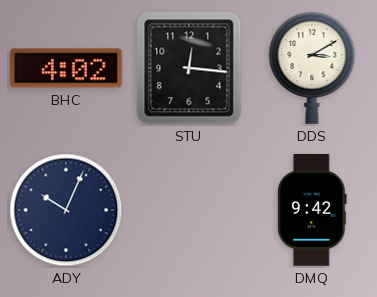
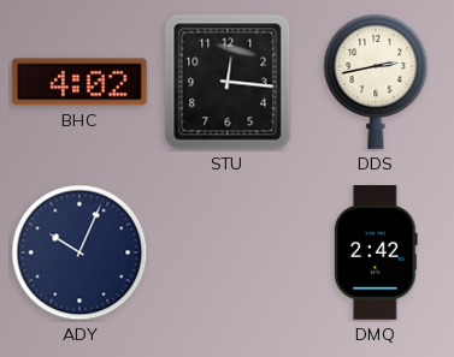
DDS: 3:10 -> 2:43 (376, 82)
DMQ: 9:42 -> 2:42 (377, 254)
